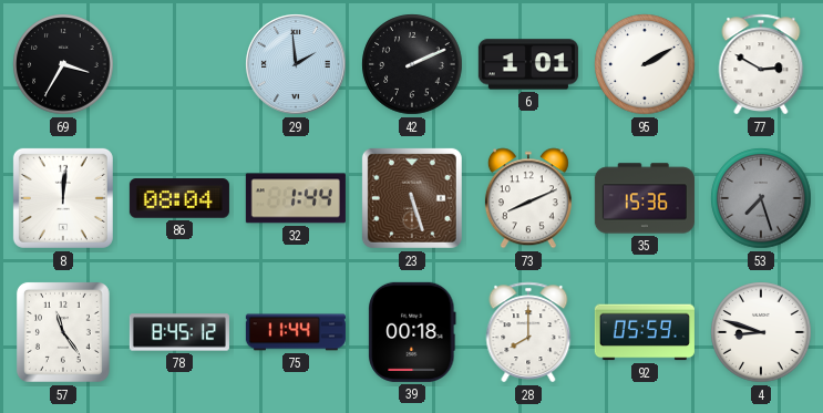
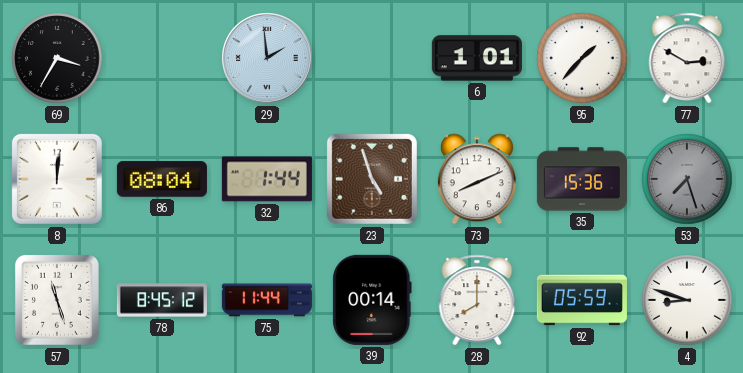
42: 2:11 -> none (412, 64)
95: 2:10 -> 1:37 (582, 58)
23: 5:27 -> 4:57 (372, 179)
57: 11:24 -> 11:27 (57, 300)
39: 00:18 -> 00:14 (372, 300)
